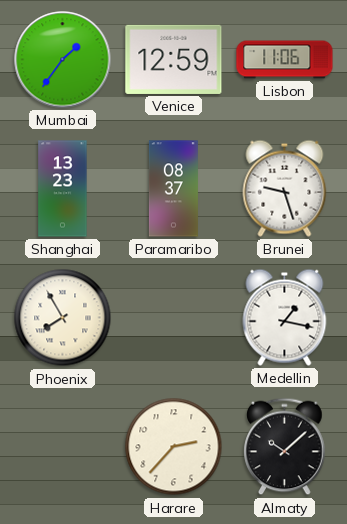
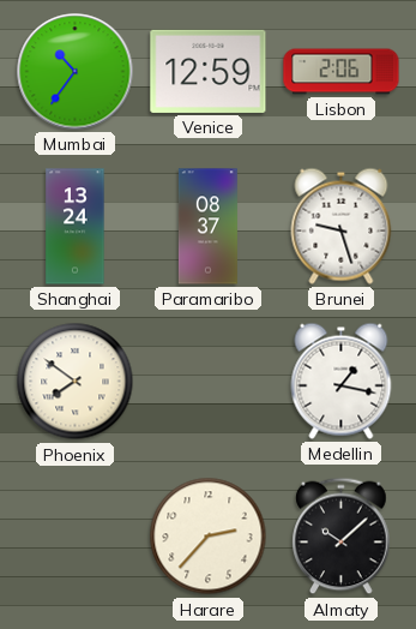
Mumbai: 1:36 -> 10:36 (76, 72)
Lisbon: 11:06 -> 2:06 (342, 72)
Shanghai: 13:23 -> 13:24 (76, 227)
Phoenix: 7:55 -> 7:51 (76, 382)
